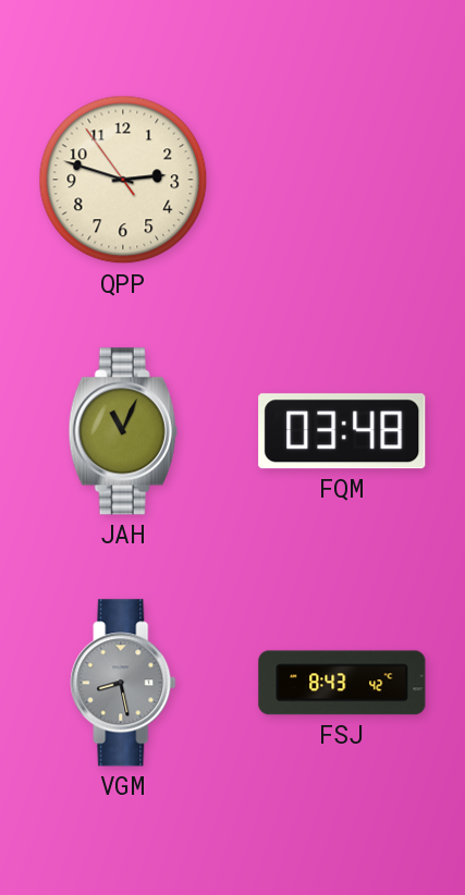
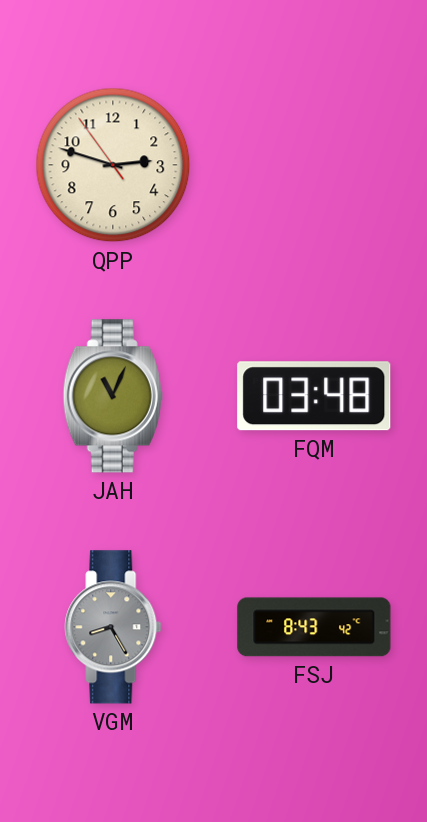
VGM: 8:28 -> 8:25 (113, 627)
